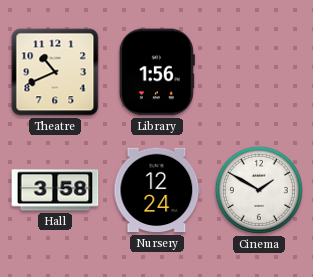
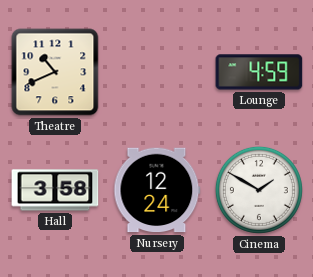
Library: 1:56 -> none (157, 72)
Lounge: none -> 4:59 (259, 72)
